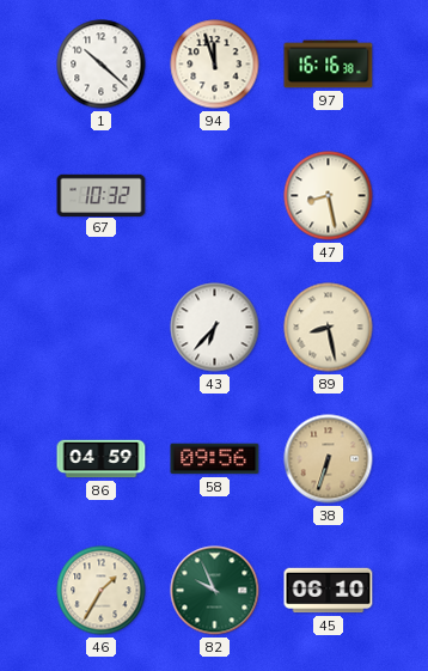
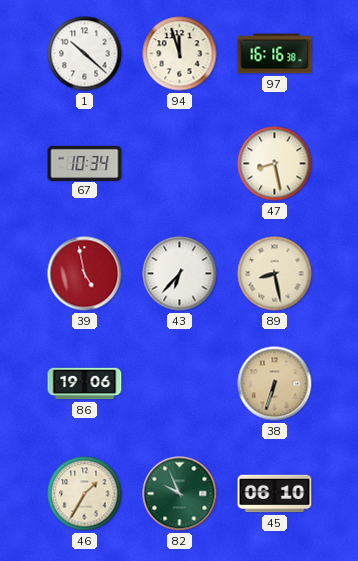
67: 10:32 -> 10:34 (85, 163)
39: none -> 4:58 (85, 274)
86: 04:59 -> 19:06 (85, 384)
58: 09:56 -> none (215, 459)
